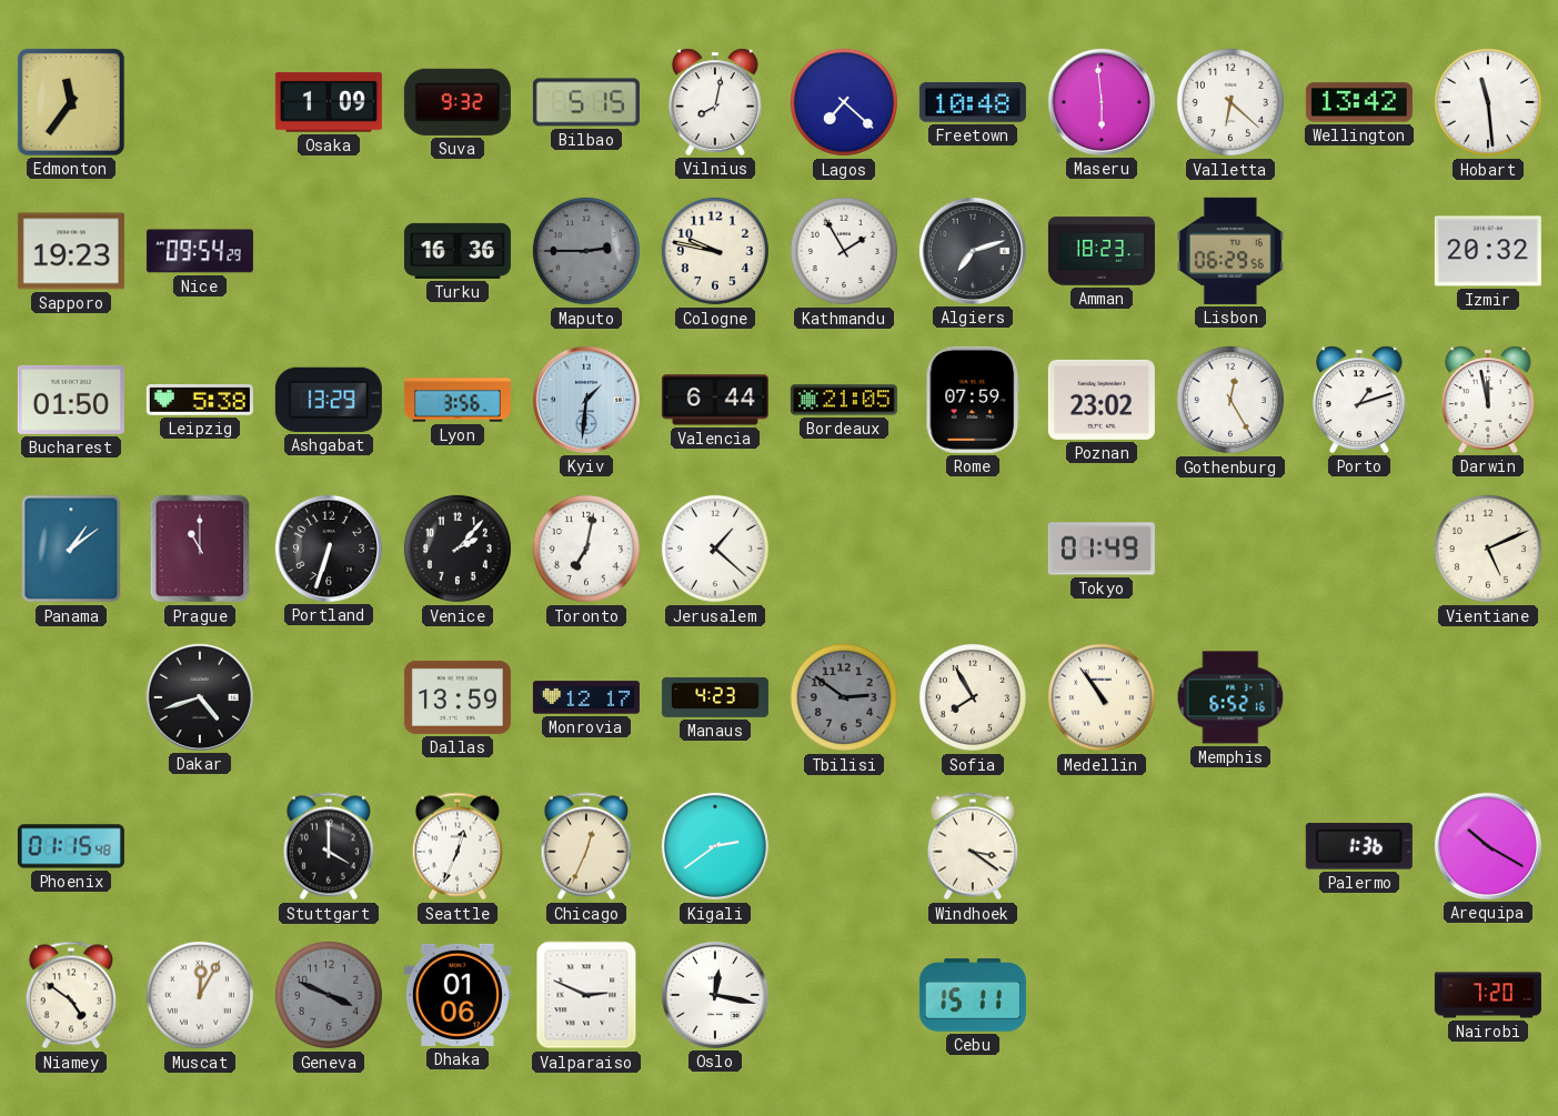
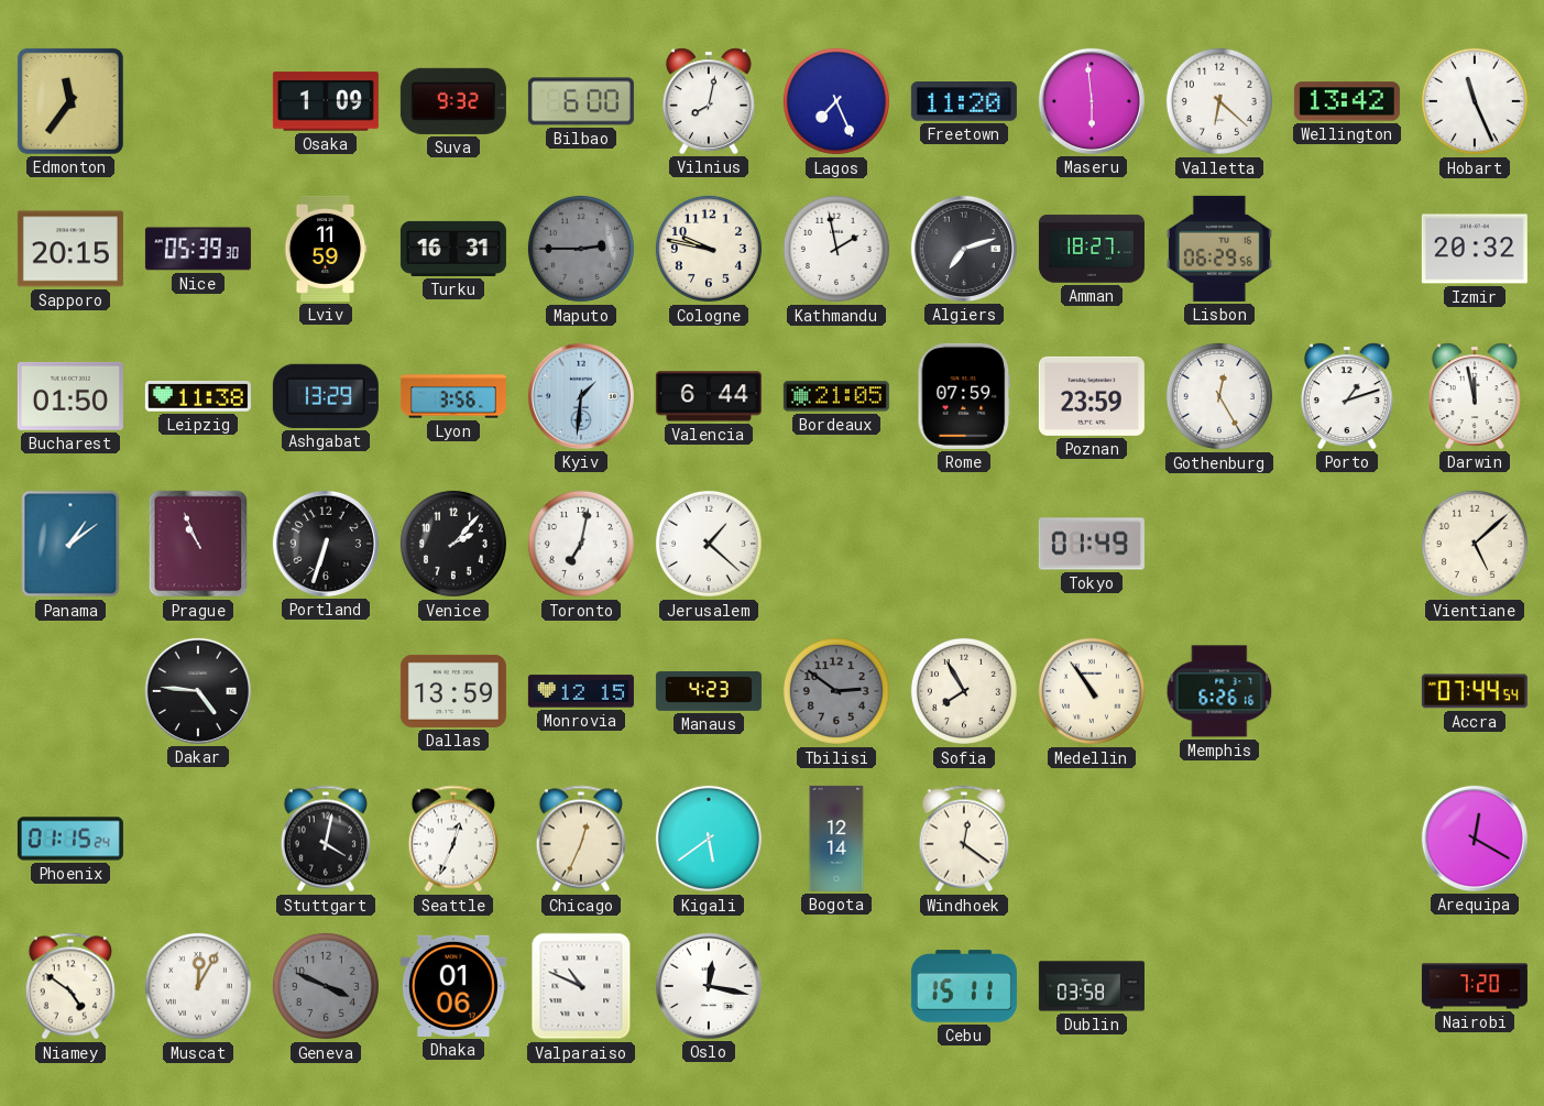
Bilbao: 5:15 -> 6:00 (581, 101)
Lagos: 7:22 -> 7:26 (836, 101)
Freetown: 10:48 -> 11:20 (964, 102)
Hobart: 11:29 -> 11:26 (1475, 101)
Sapporo: 19:23 -> 20:15 (70, 249)
Nice: 09:54 -> 05:39 (198, 249)
Lviv: none -> 11:59 (326, 249)
Turku: 16:36 -> 16:31 (453, 249)
Kathmandu: 1:55 -> 1:58 (836, 249)
Amman: 18:23 -> 18:27 (1092, 249)
Leipzig: 5:38 -> 11:38 (198, 397)
Poznan: 23:02 -> 23:59 (1092, 396)
Prague: 11:00 -> 10:56 (198, 544)
Vientiane: 5:11 -> 5:08 (1475, 544)
Dakar: 4:42 -> 4:46 (198, 691)
Monrovia: 12:17 -> 12:15 (581, 691)
Memphis: 6:52 -> 6:26 (1219, 691)
Accra: none -> 07:44 (1475, 691)
Phoenix: 01:15:48 -> 01:15:24 (70, 839)
Stuttgart: 4:00 -> 4:02 (326, 839)
Kigali: 2:39 -> 5:39 (709, 839)
Bogota: none -> 12:14 (836, 839)
Windhoek: 3:21 -> 12:21 (964, 839)
Palermo: 1:36 -> none (1359, 846)
Arequipa: 10:20 -> 12:20 (1475, 839)
Valparaiso: 2:49 -> 10:49 (581, 986)
Dublin: none -> 03:58 (1092, 986)
